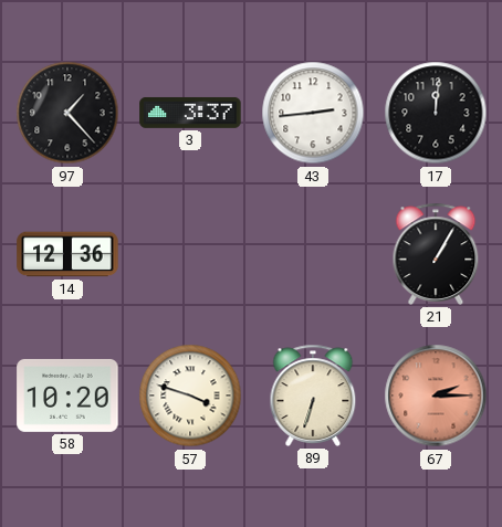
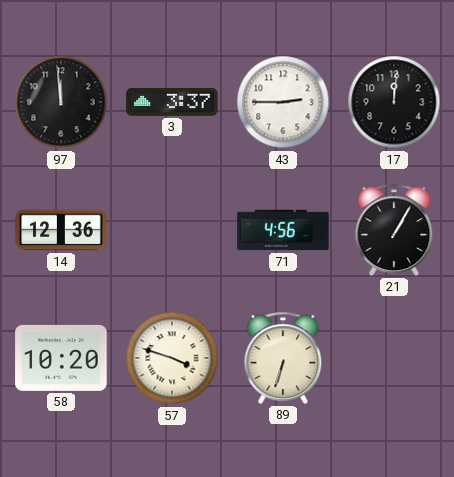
97: 1:23 -> 11:59 (61, 102)
43: 2:44 -> 2:45 (283, 102)
71: none -> 4:56 (283, 230)
67: 2:15 -> none (436, 396)
